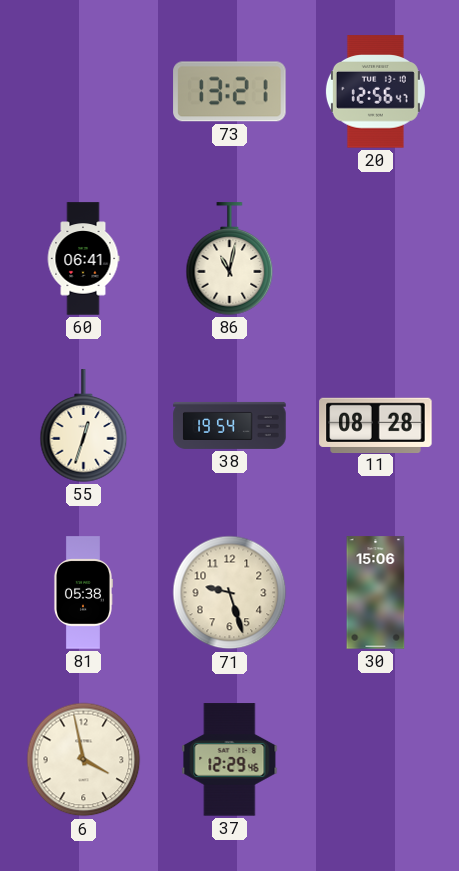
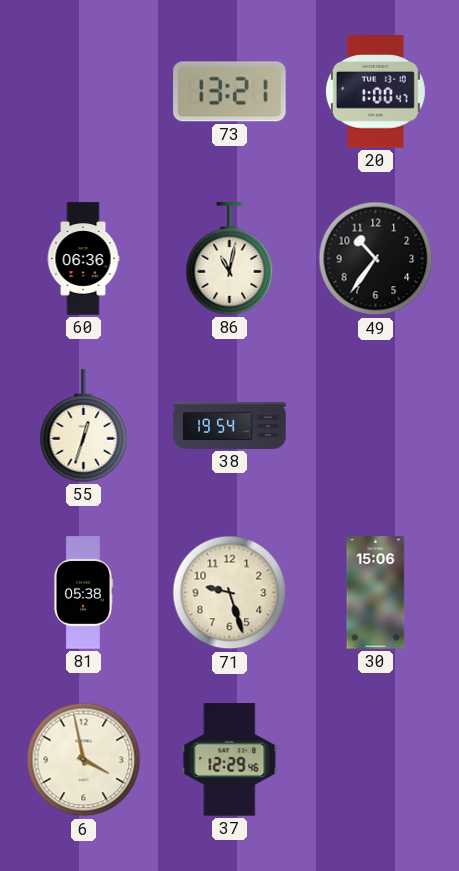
20: 12:56 -> 1:00 (375, 92)
60: 06:41 -> 06:36 (83, 259)
49: none -> 10:36 (376, 259)
11: 08:28 -> none (376, 425)
